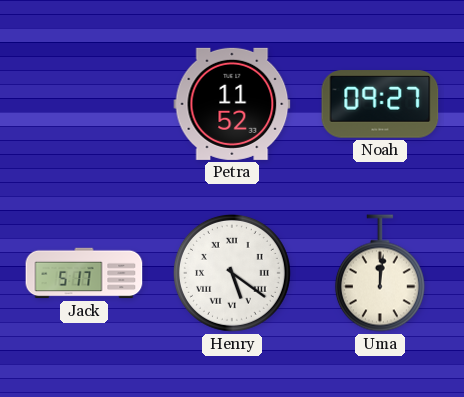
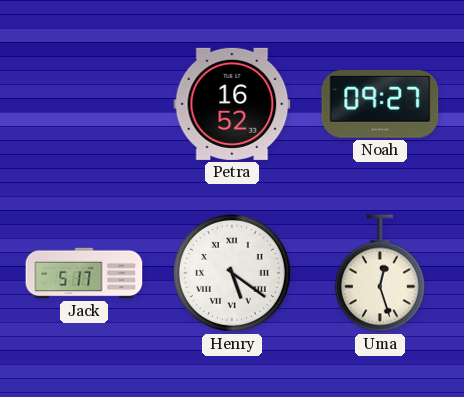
Petra: 11:52 -> 16:52 (232, 104)
Uma: 12:01 -> 12:27 (380, 273)
